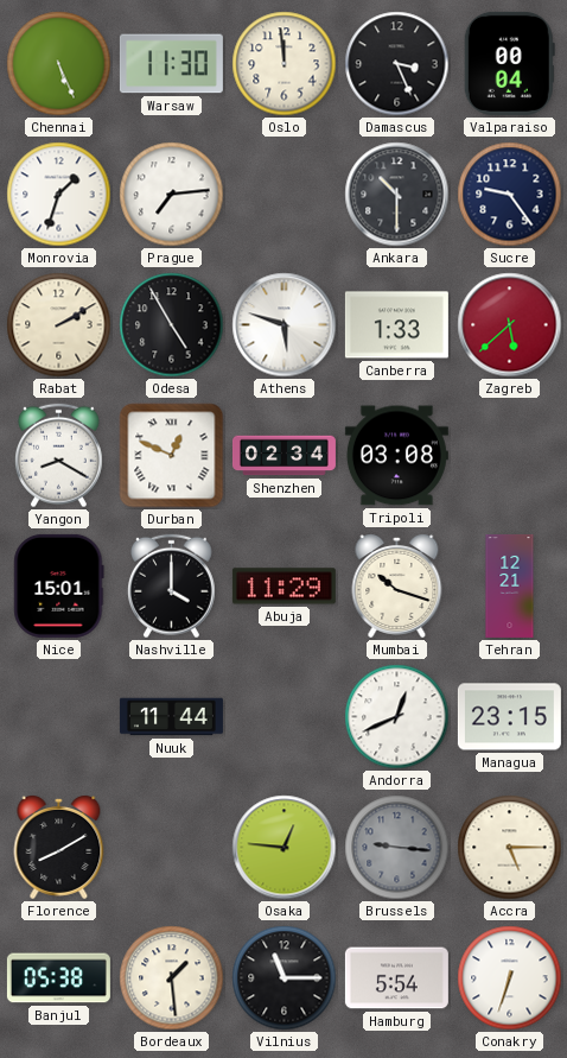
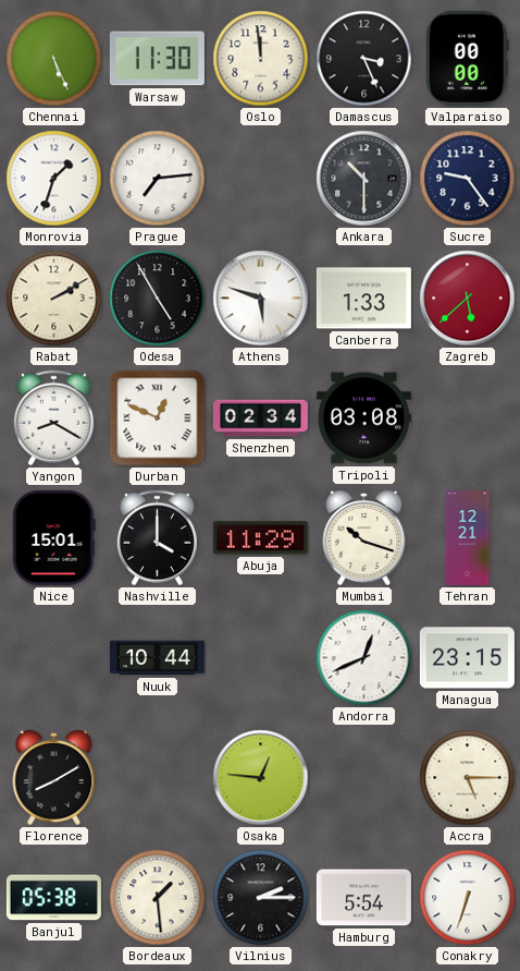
Valparaiso: 00:04 -> 00:00 (467, 58)
Nuuk: 11:44 -> 10:44 (157, 658)
Brussels: 9:16 -> none (397, 848)
Vilnius: 11:15 -> 2:15 (261, 898)
